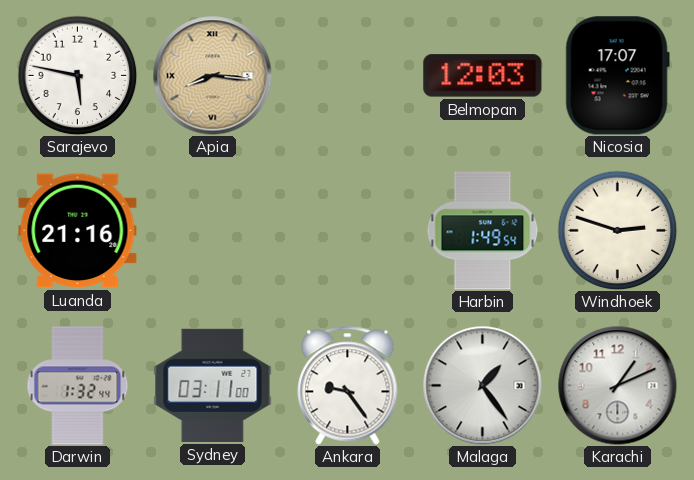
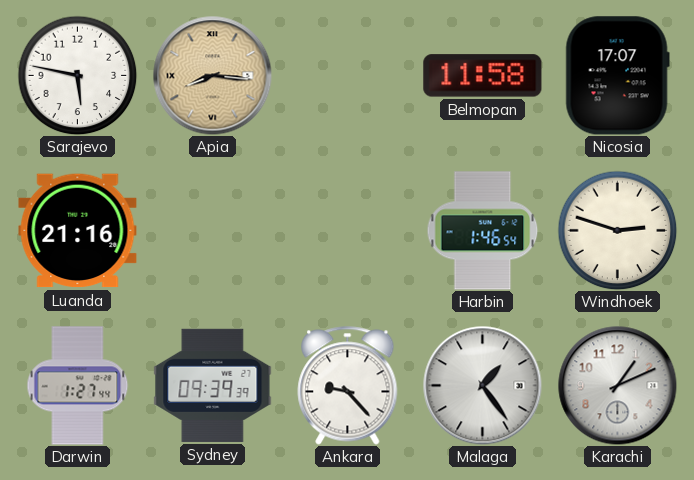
Belmopan: 12:03 -> 11:58 (483, 76)
Harbin: 1:49 -> 1:46 (483, 231)
Darwin: 1:32 -> 1:27 (78, 386)
Sydney: 03:11 -> 09:39 (213, 385)
Ankara: 9:24 -> 9:23 (348, 386)
